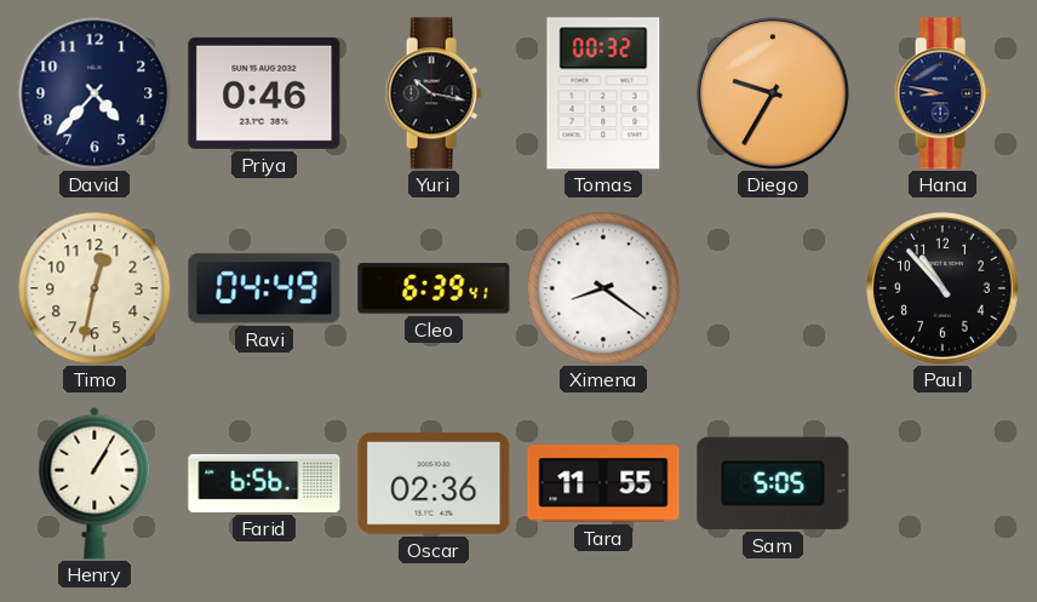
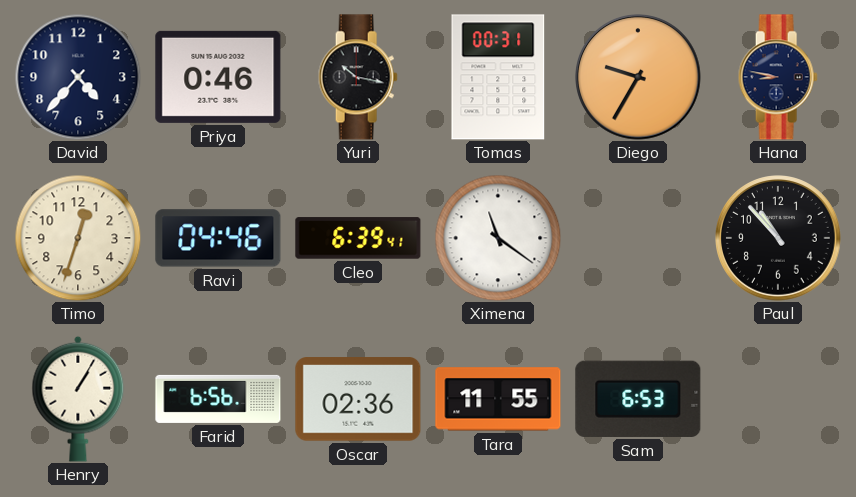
Tomas: 00:32 -> 00:31 (498, 77)
Timo: 12:32 -> 12:33 (78, 238)
Ravi: 04:49 -> 04:46 (218, 238)
Ximena: 8:21 -> 11:21 (498, 238)
Sam: 5:05 -> 6:53 (638, 399)
